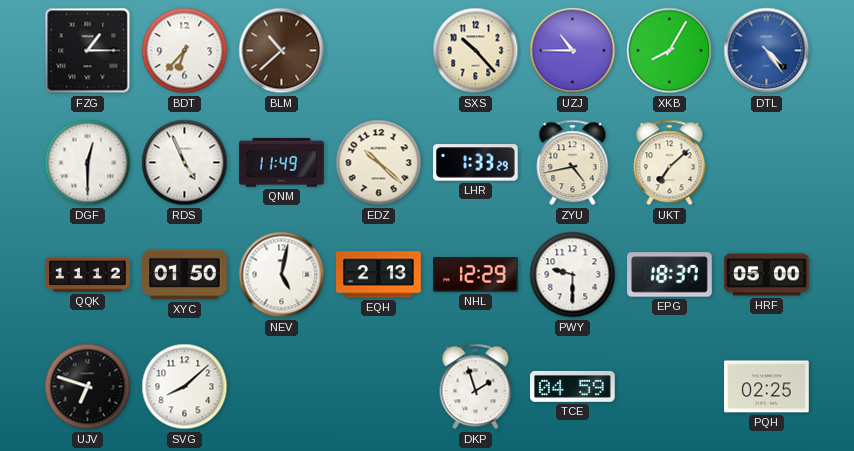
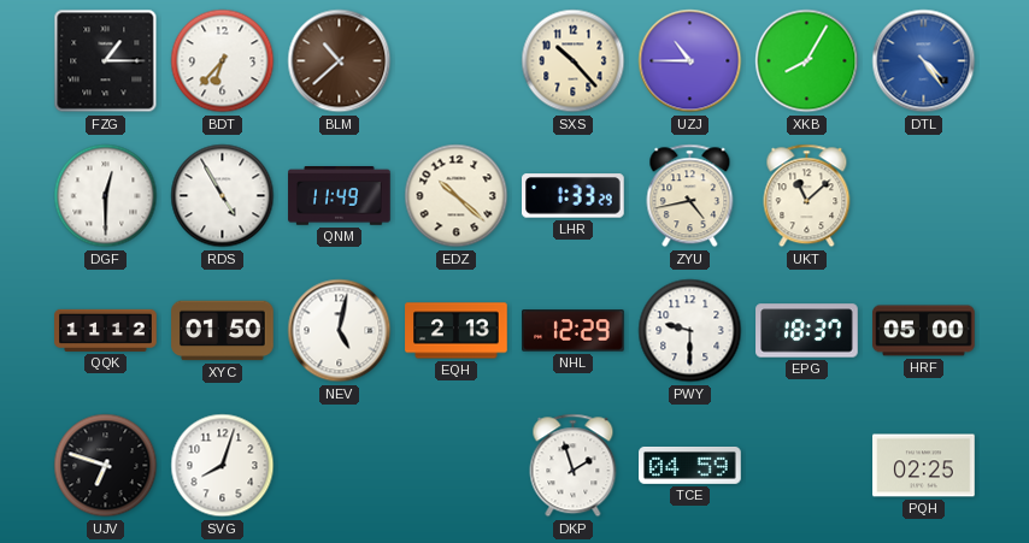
RDS: 4:56 -> 4:55 (223, 196)
UKT: 7:08 -> 11:08 (807, 196)
SVG: 8:08 -> 8:03 (223, 466)
